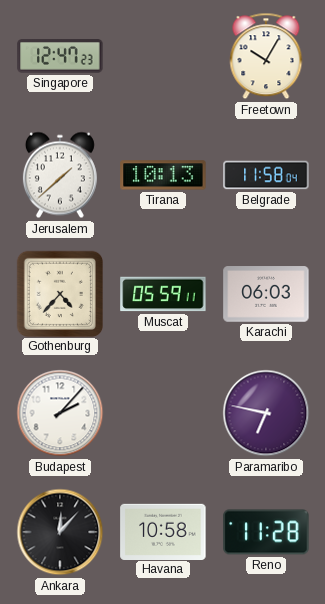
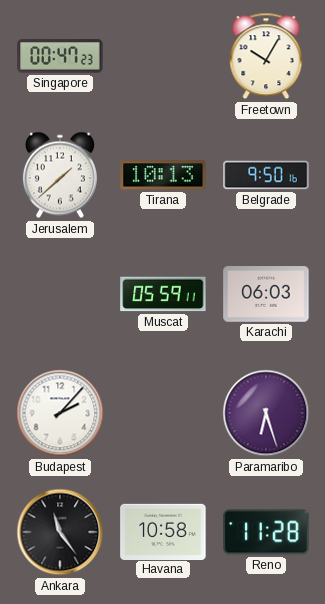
Singapore: 12:47 -> 00:47 (60, 56)
Belgrade: 11:58 -> 9:50 (266, 175)
Gothenburg: 4:37 -> none (59, 293)
Paramaribo: 6:47 -> 6:27 (266, 413)
Ankara: 12:07 -> 11:24 (60, 532)
